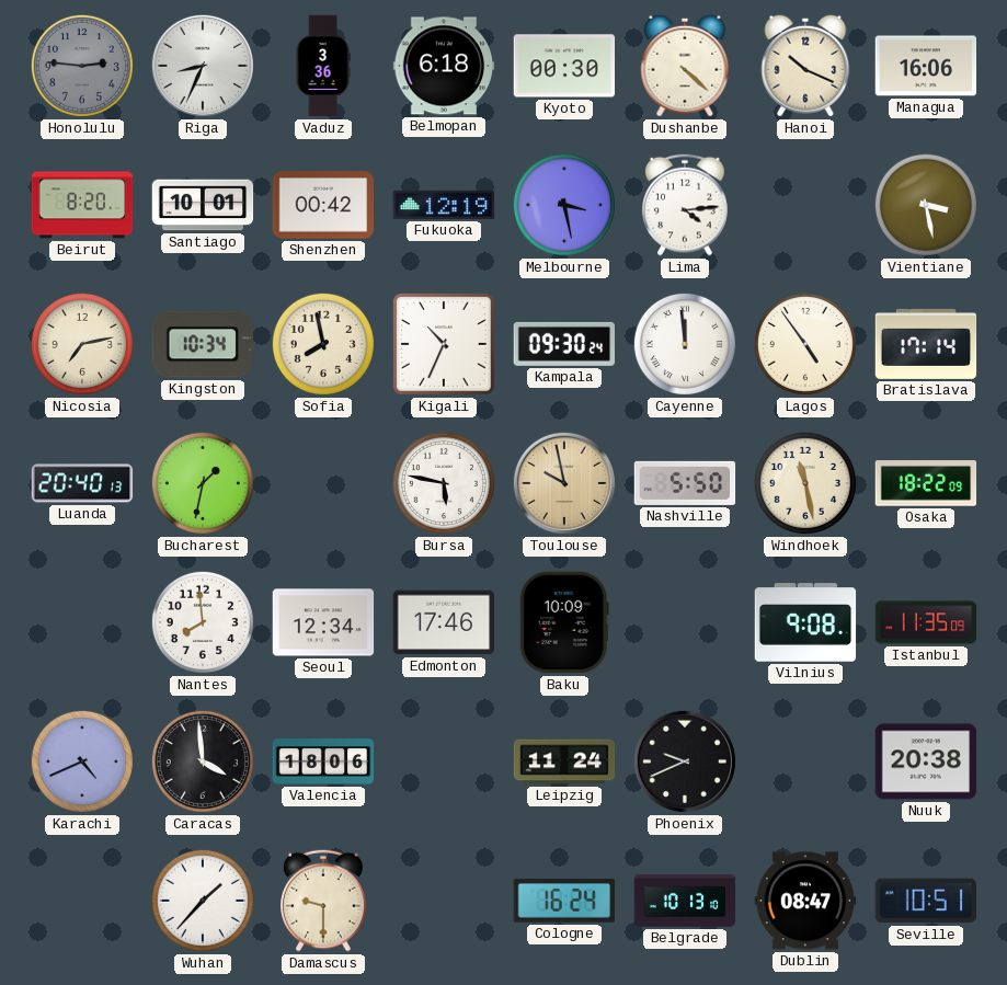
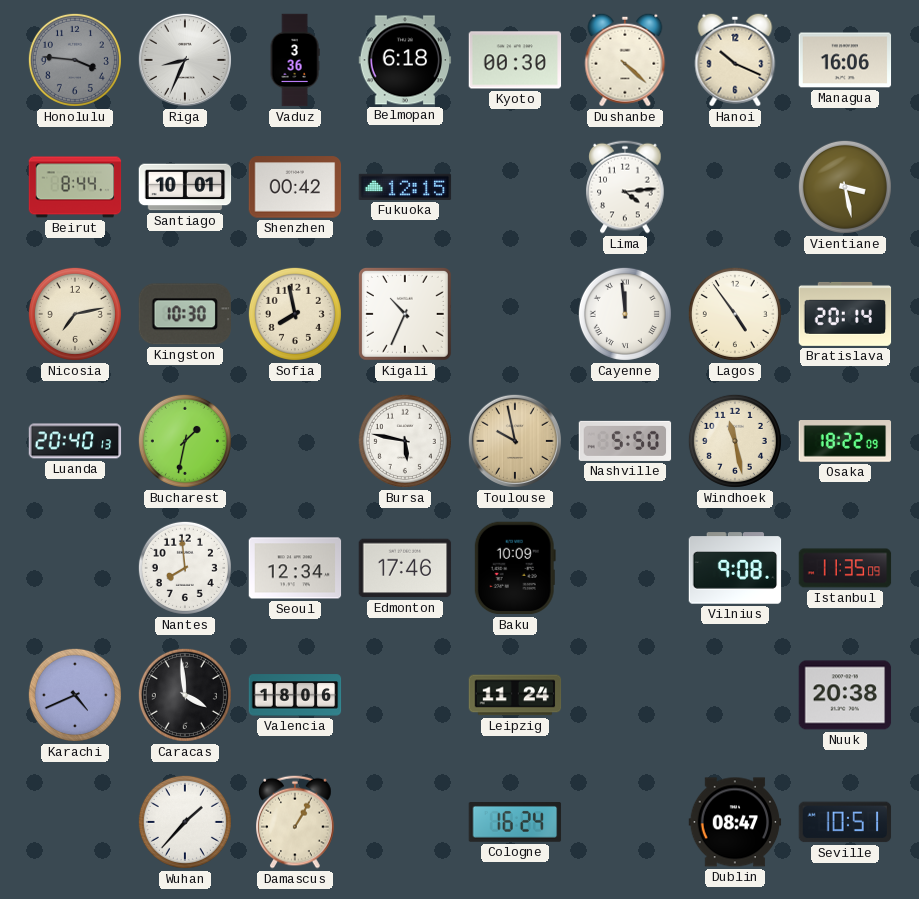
Honolulu: 2:46 -> 3:46 (75, 60)
Beirut: 8:20 -> 8:44 (75, 187)
Fukuoka: 12:19 -> 12:15 (405, 187)
Melbourne: 3:28 -> none (564, 205)
Kingston: 10:34 -> 10:30 (184, 314)
Kampala: 09:30 -> none (563, 344)
Bratislava: 17:14 -> 20:14 (845, 314)
Phoenix: 9:41 -> none (685, 761)
Damascus: 9:30 -> 1:05 (295, 822)
Belgrade: 10:13 -> none (685, 901)
